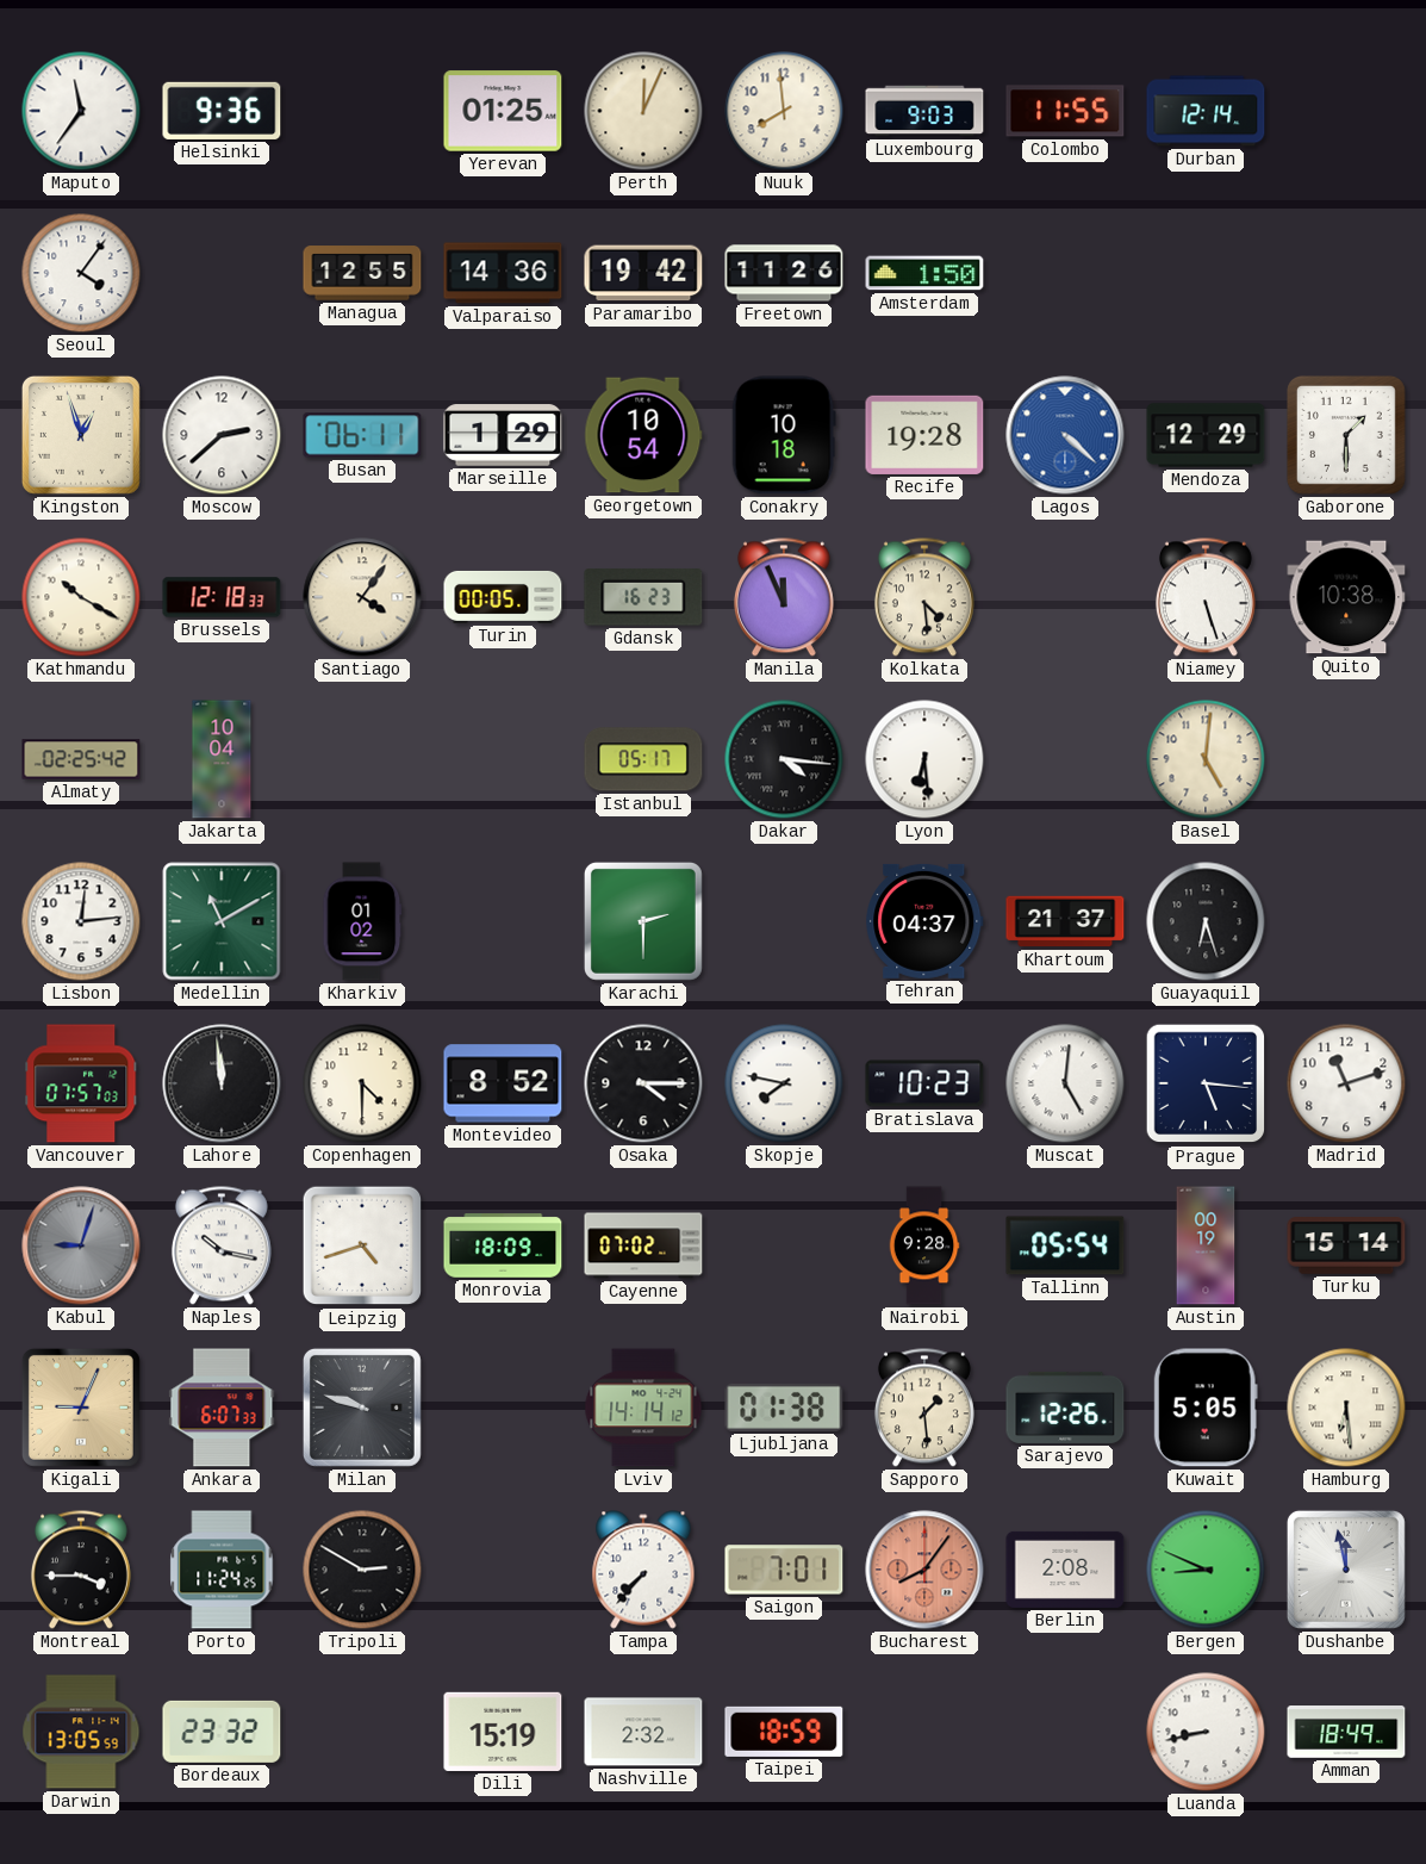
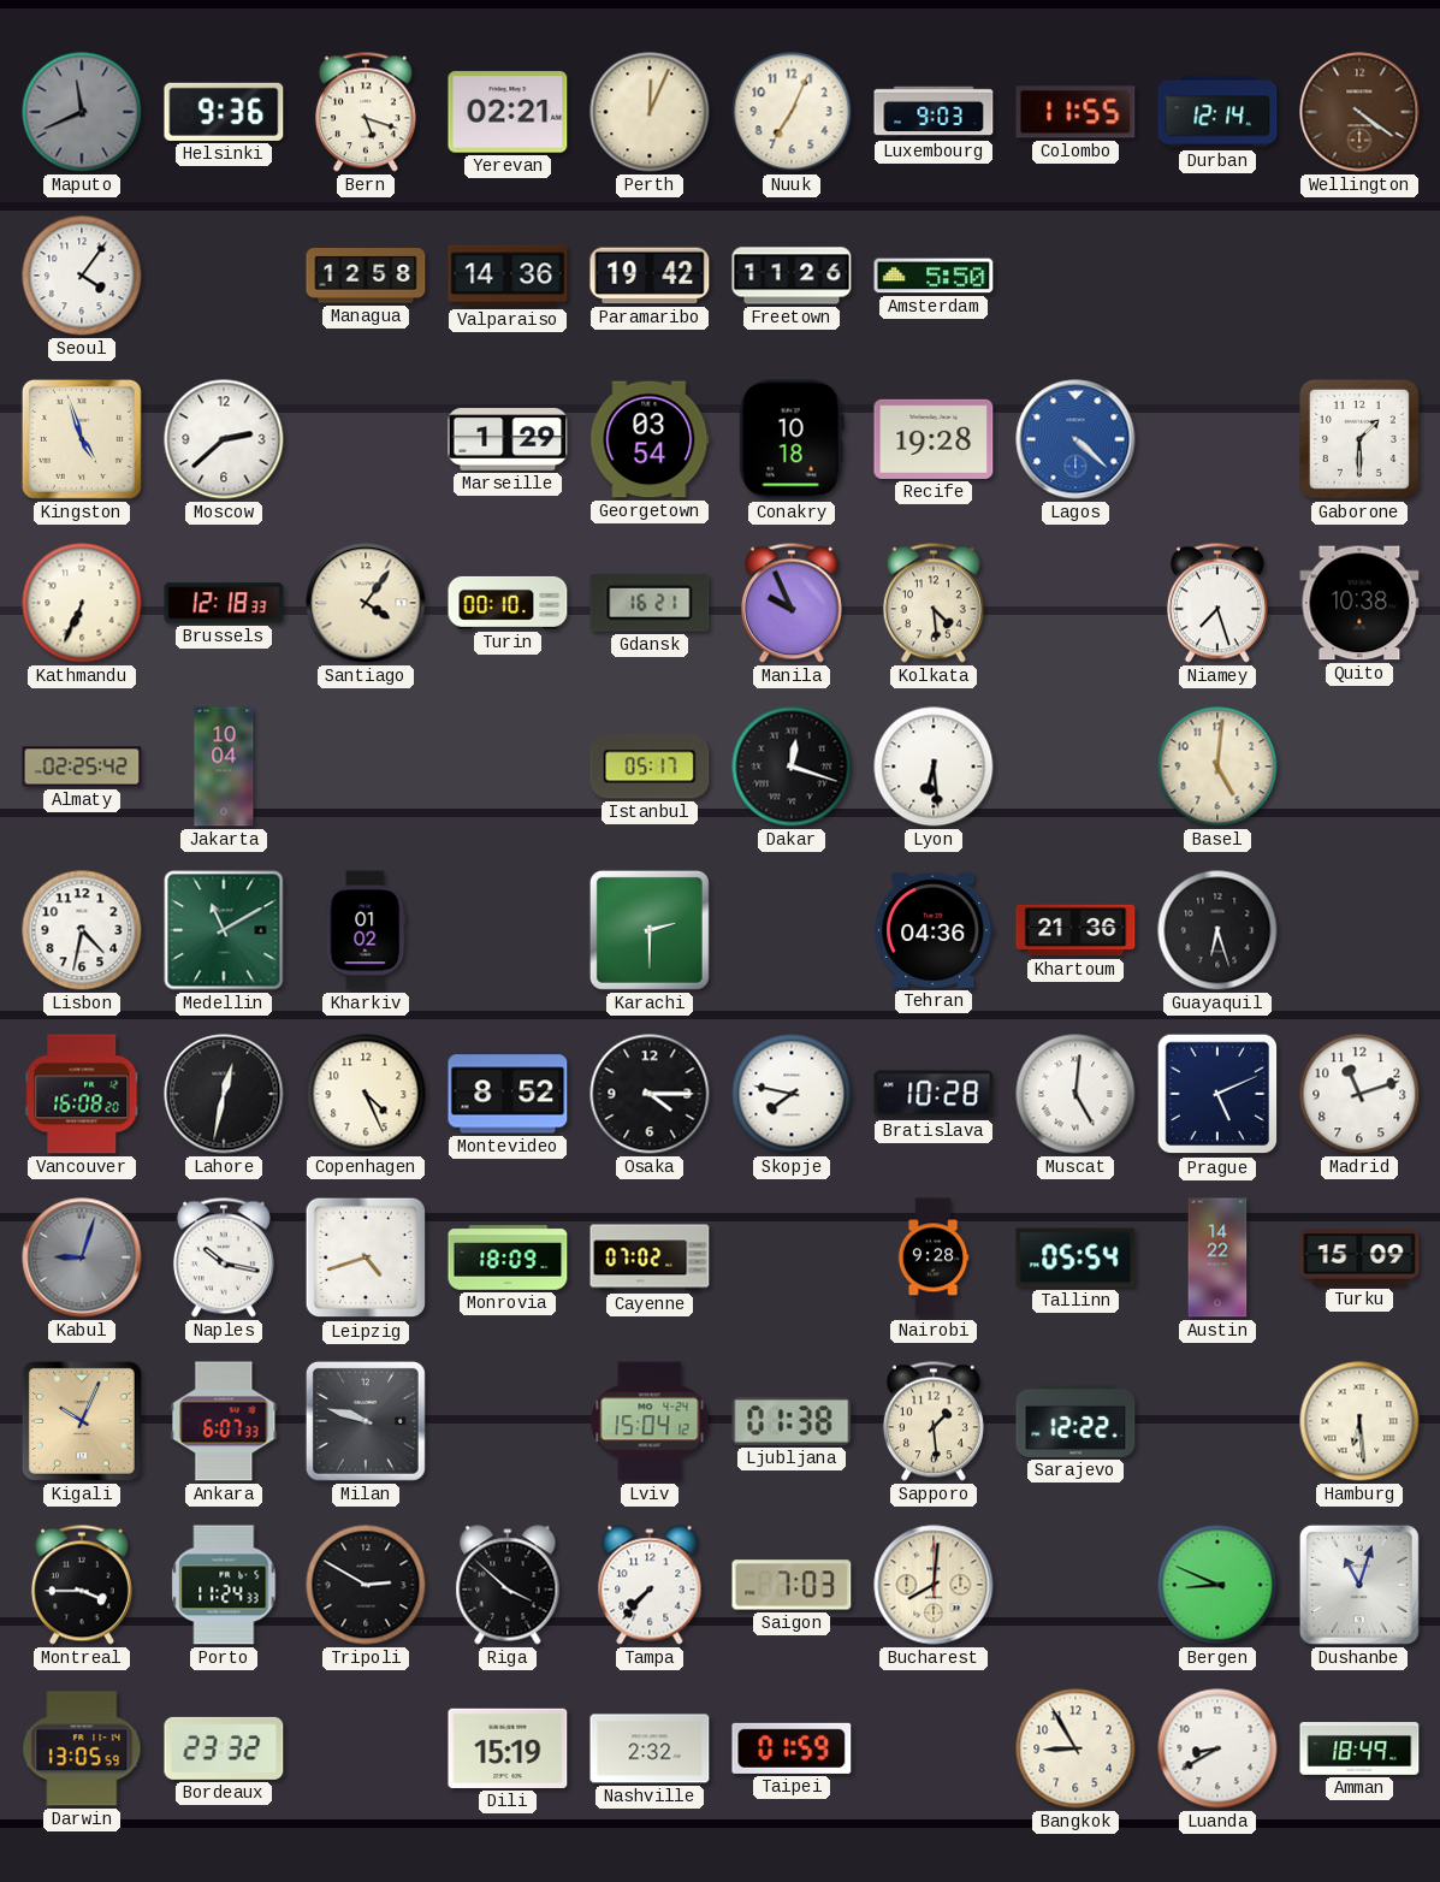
Maputo: 11:36 -> 11:41 (82, 112)
Maputo dial: white -> grey (82, 112)
Bern: none -> 5:18 (366, 112)
Yerevan: 01:25 -> 02:21 (508, 112)
Nuuk: 7:59 -> 7:04 (792, 112)
Wellington: none -> 4:21 (1359, 112)
Managua: 12:55 -> 12:58 (366, 276)
Amsterdam: 1:50 -> 5:50 (934, 276)
Kingston: 12:57 -> 4:57 (82, 439)
Busan: 06:11 -> none (362, 435)
Georgetown: 10:54 -> 03:54 (650, 439)
Mendoza: 12:29 -> none (1206, 435)
Kathmandu: 10:20 -> 6:34 (82, 603)
Turin: 00:05 -> 00:10 (508, 603)
Gdansk: 16:23 -> 16:21 (650, 603)
Manila: 11:56 -> 9:56 (792, 603)
Niamey: 5:27 -> 7:27 (1217, 603)
Dakar: 4:16 -> 12:18 (792, 767)
Lisbon: 12:14 -> 4:32 (82, 930)
Tehran: 04:37 -> 04:36 (934, 930)
Khartoum: 21:37 -> 21:36 (1075, 930)
Vancouver: 07:57 -> 16:08 (82, 1094)
Lahore: 11:59 -> 12:32 (224, 1094)
Copenhagen: 4:30 -> 4:26 (366, 1094)
Bratislava: 10:23 -> 10:28 (934, 1094)
Prague: 5:16 -> 5:11 (1217, 1094)
Austin: 00:19 -> 14:22 (1217, 1257)
Turku: 15:14 -> 15:09 (1359, 1257)
Kigali: 9:04 -> 10:04 (82, 1421)
Lviv: 14:14 -> 15:04 (650, 1421)
Sarajevo: 12:26 -> 12:22 (1075, 1421)
Kuwait: 5:05 -> none (1206, 1408)
Porto: 11:24:25 -> 11:24:33 (224, 1585)
Riga: none -> 3:52 (508, 1585)
Saigon: 7:01 -> 7:03 (792, 1585)
Bucharest: 8:06 -> 8:01 (934, 1585)
Bucharest dial: salmon -> cream (934, 1585)
Berlin: 2:08 -> none (1065, 1570)
Dushanbe: 11:58 -> 11:03 (1359, 1585)
Taipei: 18:59 -> 01:59 (792, 1748)
Bangkok: none -> 8:55 (1075, 1748)
Luanda: 8:43 -> 8:40 (1217, 1748)
